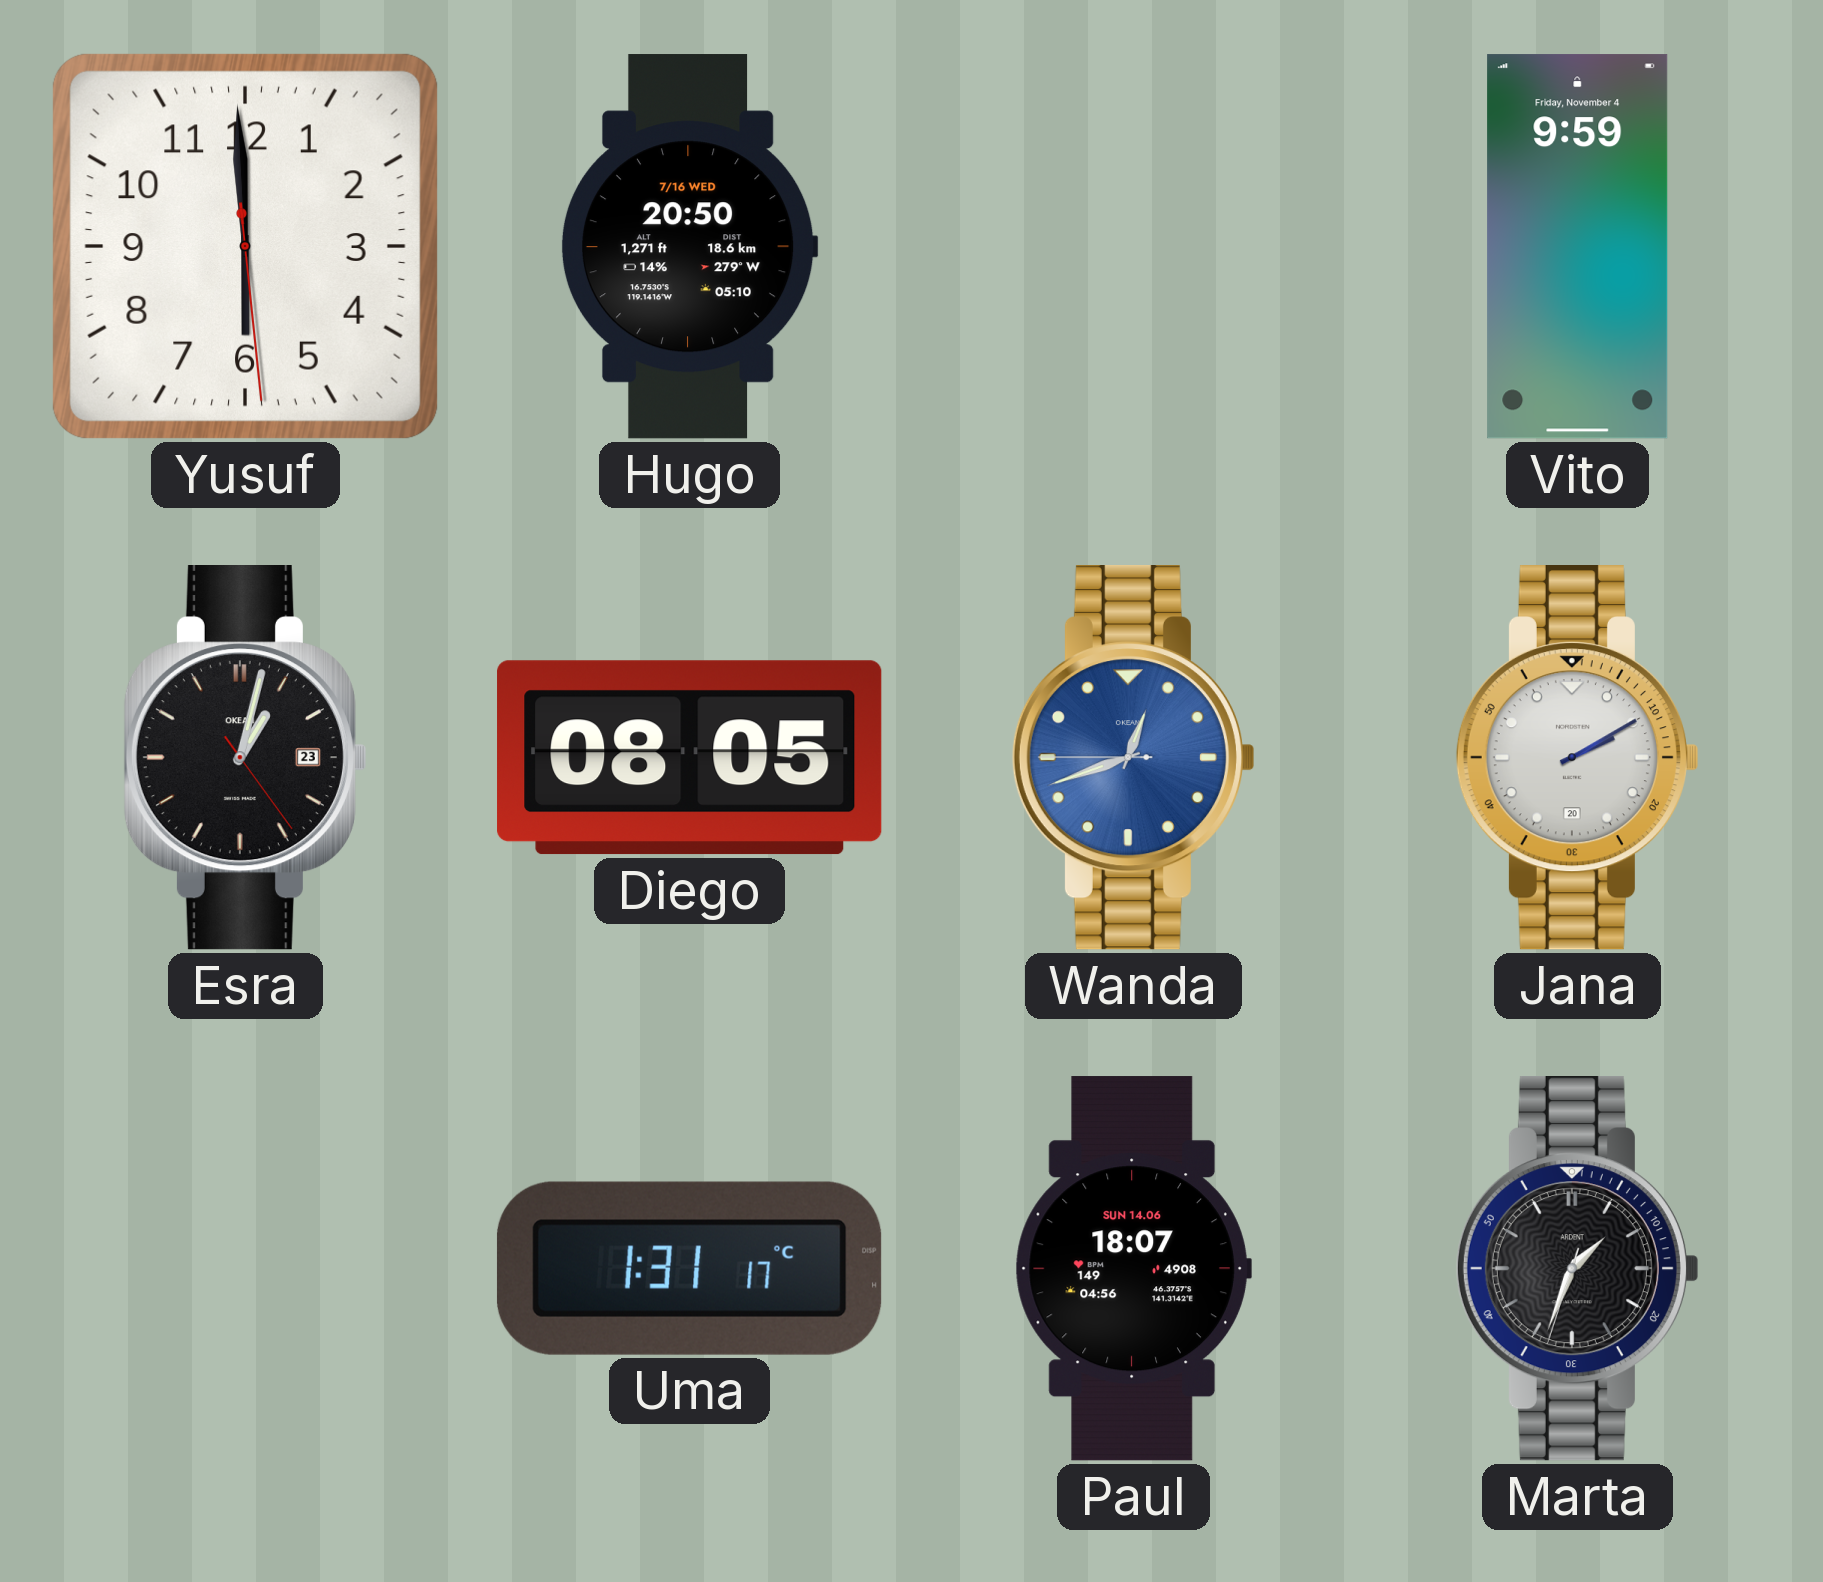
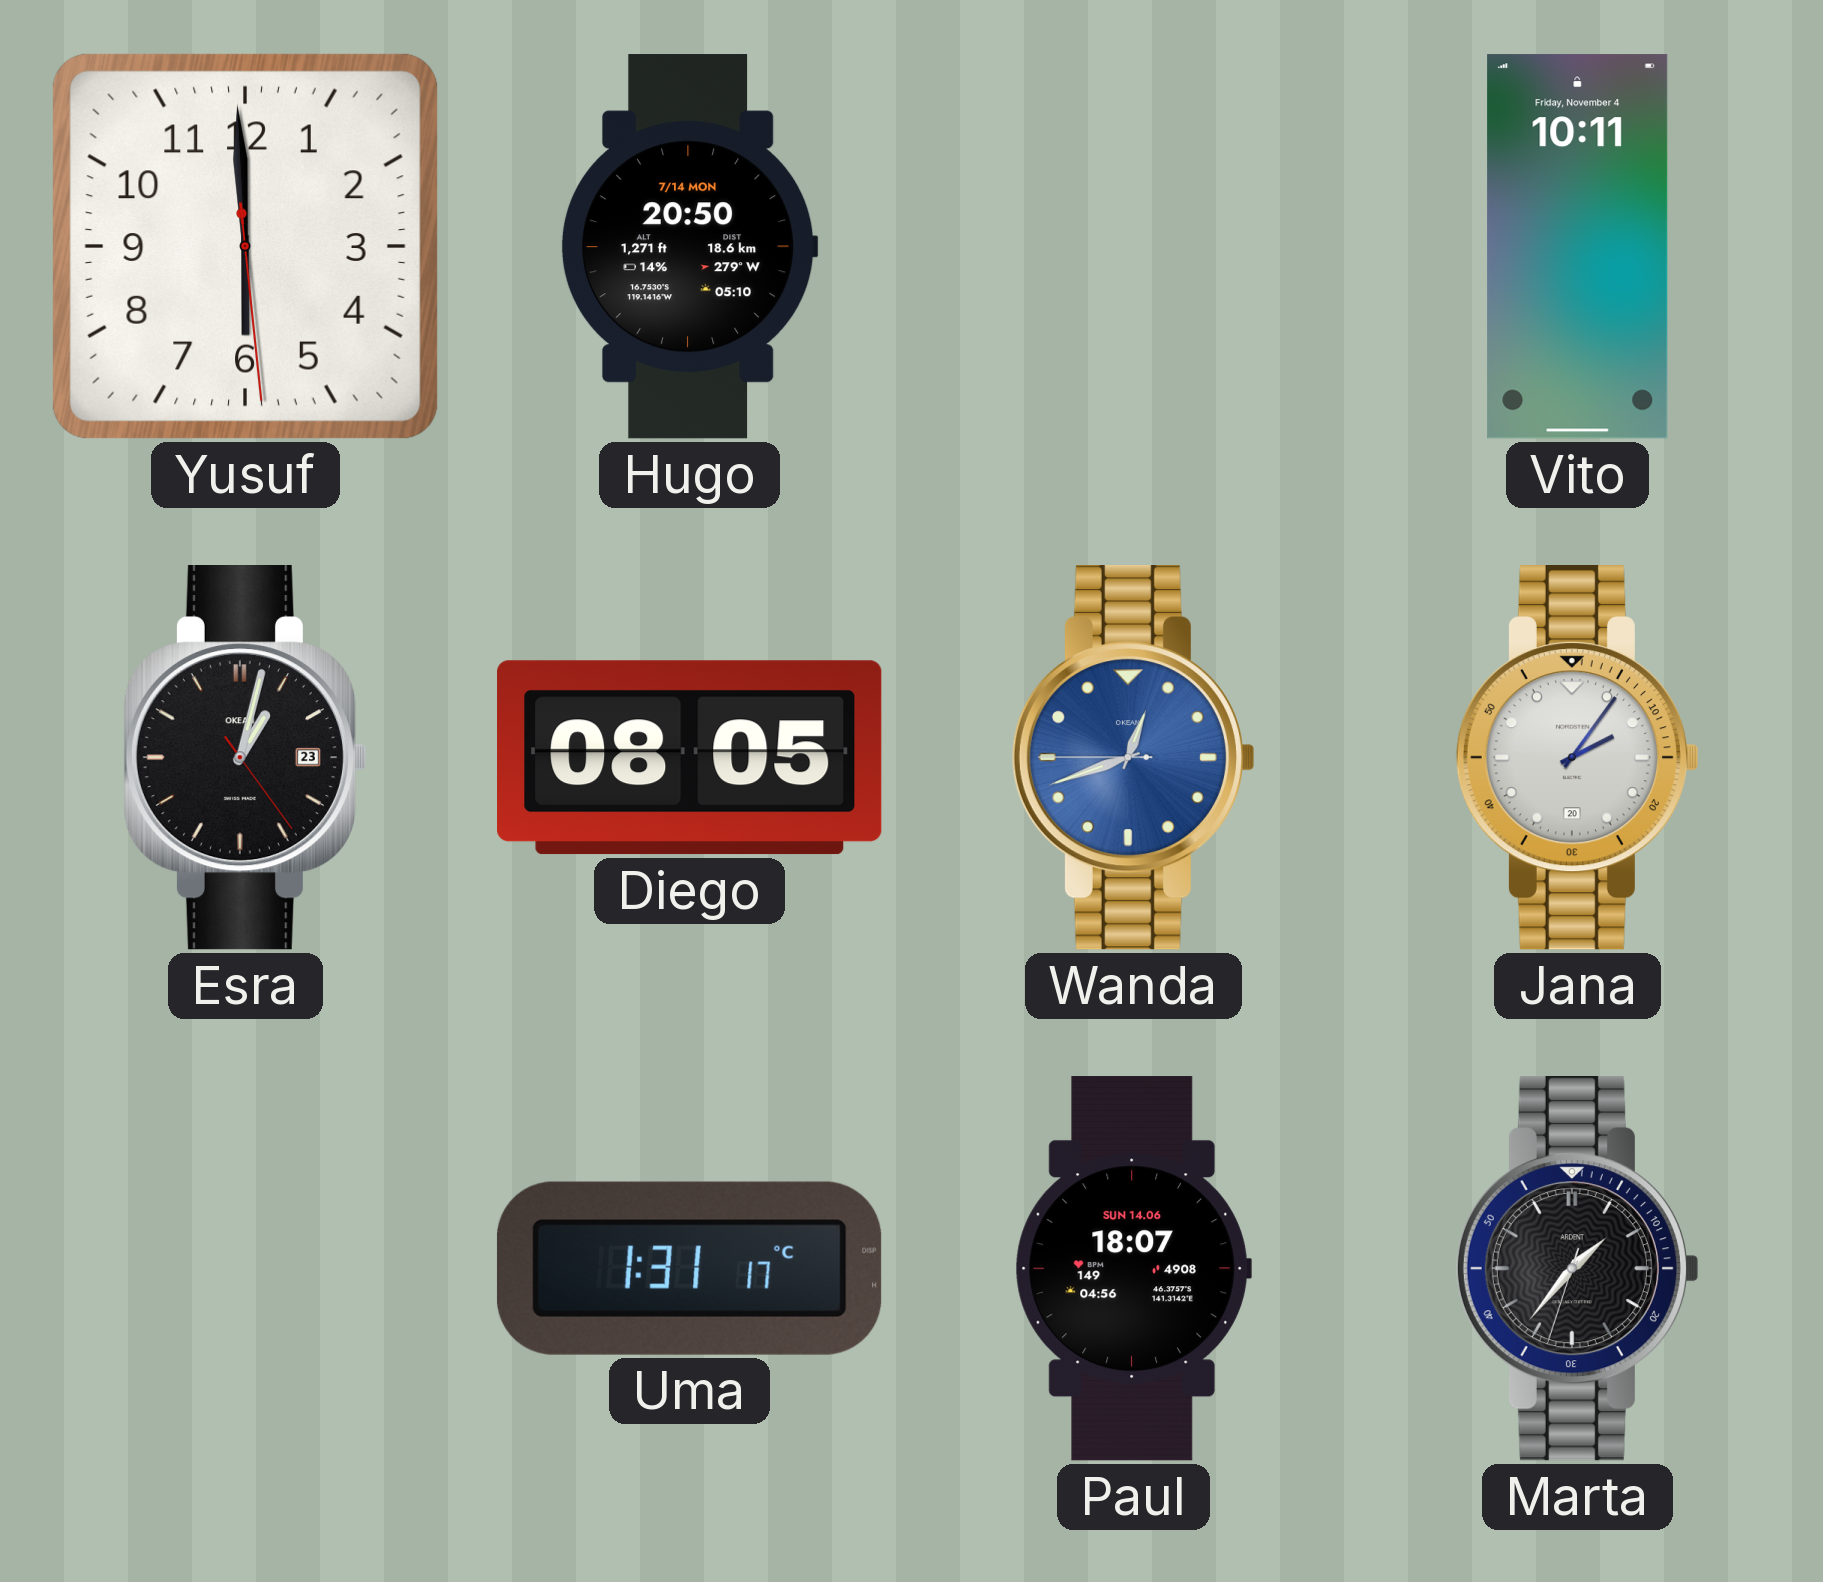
Hugo date: 7/16 WED -> 7/14 MON (689, 247)
Vito: 9:59 -> 10:11 (1578, 247)
Jana: 2:10 -> 2:06 (1577, 758)
Marta: 1:33 -> 1:36 (1577, 1269)
